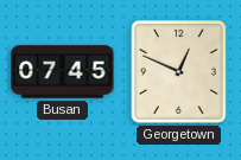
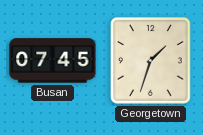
Georgetown: 12:49 -> 1:33 (151, 61)
